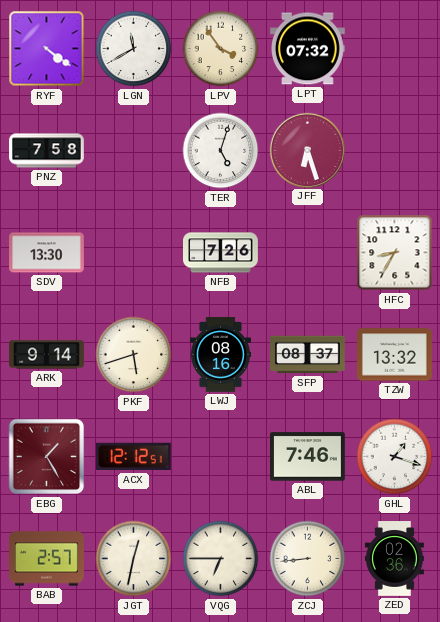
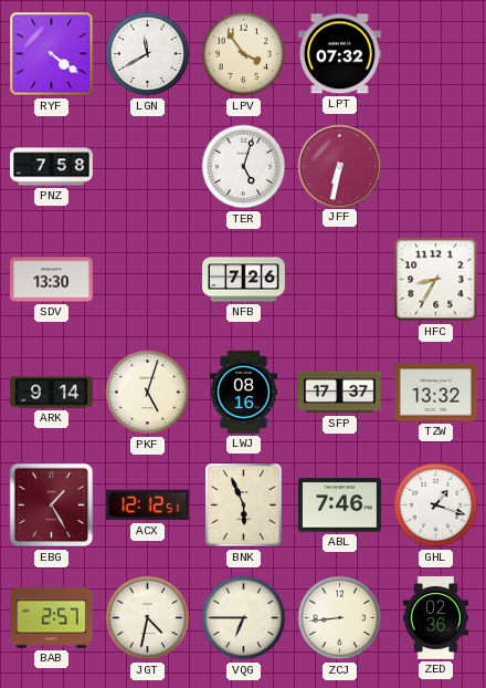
JFF: 6:27 -> 6:32 (339, 166)
PKF: 5:42 -> 5:03 (148, 393)
SFP: 08:37 -> 17:37 (340, 393)
BNK: none -> 5:56 (244, 505)
JGT: 12:32 -> 4:32 (148, 618)
